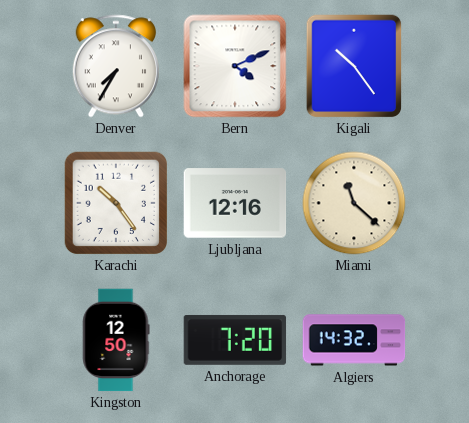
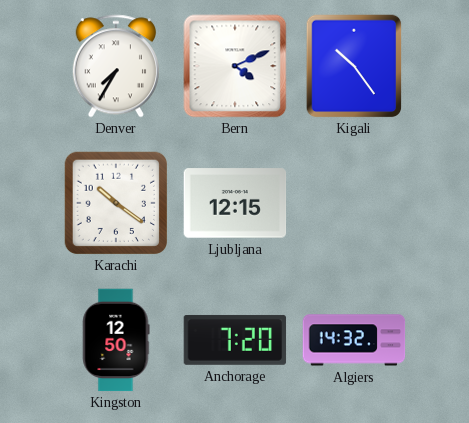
Karachi: 10:24 -> 10:21 (115, 202)
Ljubljana: 12:16 -> 12:15 (235, 203)
Miami: 11:22 -> none (354, 203)
